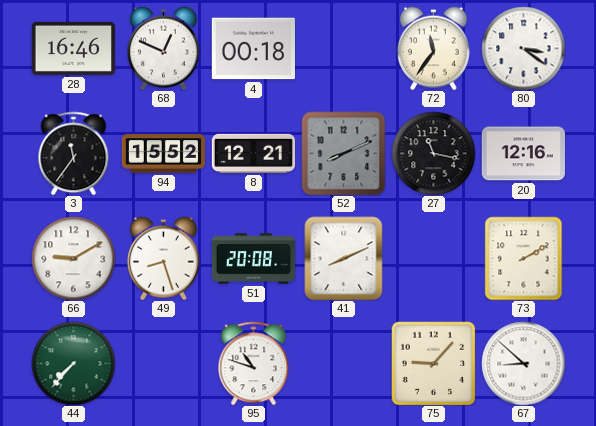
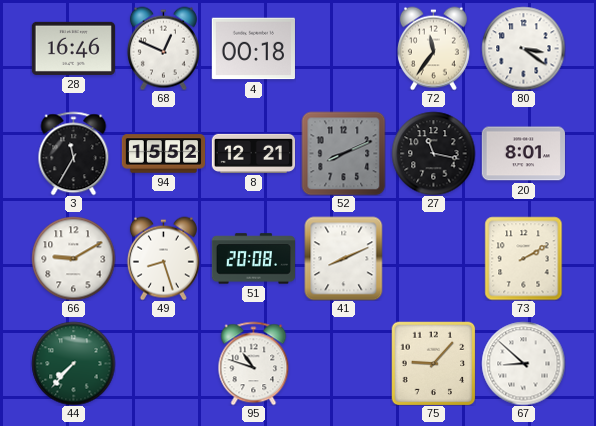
3: 11:36 -> 11:35 (74, 153)
20: 12:16 -> 8:01 (523, 154)
